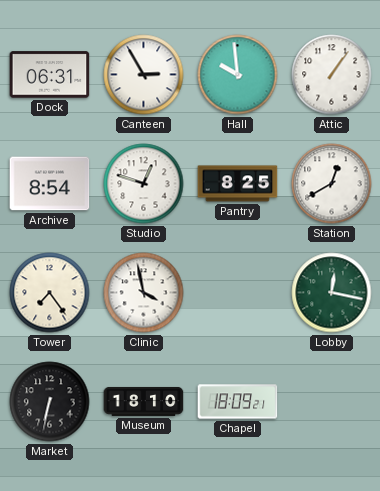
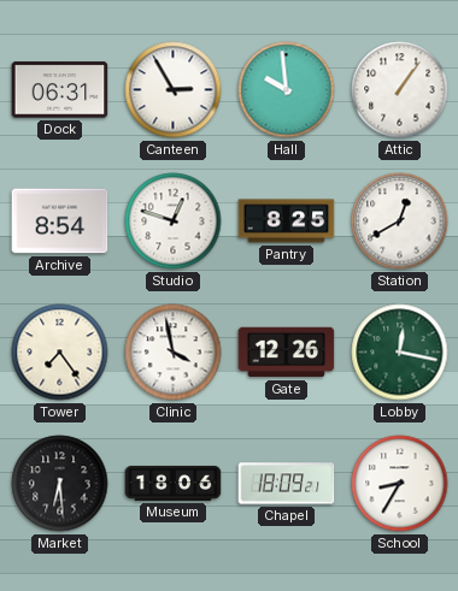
Gate: none -> 12:26 (287, 353)
Market: 6:32 -> 6:29 (60, 484)
Museum: 18:10 -> 18:06 (174, 483)
School: none -> 8:35 (400, 484)
